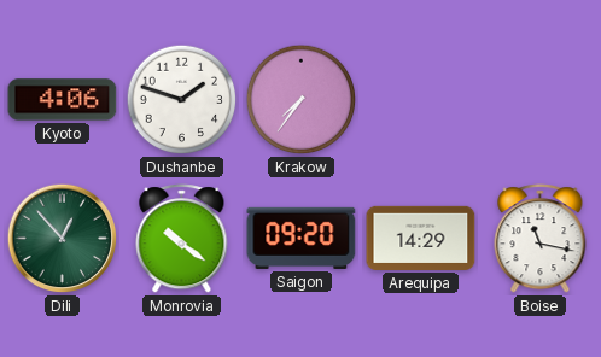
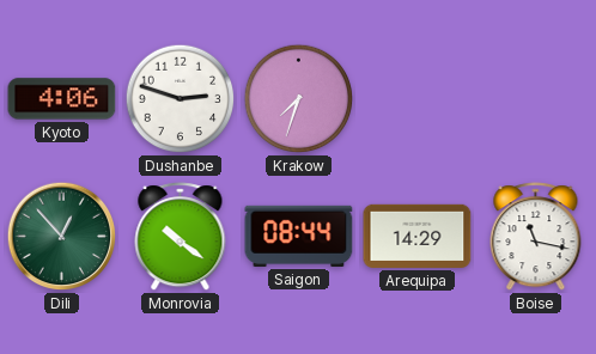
Dushanbe: 1:48 -> 2:48 (181, 99)
Krakow: 7:36 -> 7:33 (299, 99)
Saigon: 09:20 -> 08:44 (299, 236)
